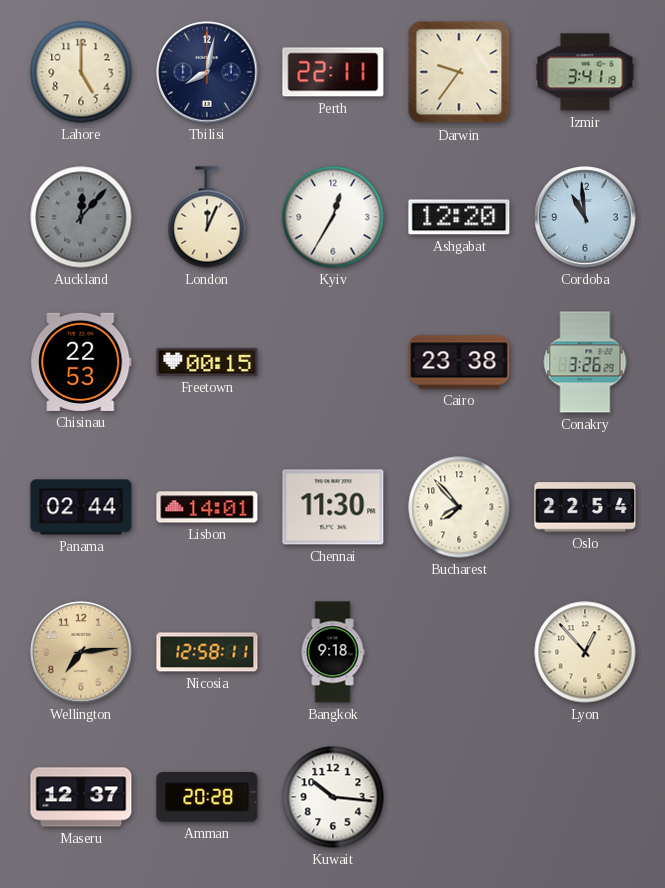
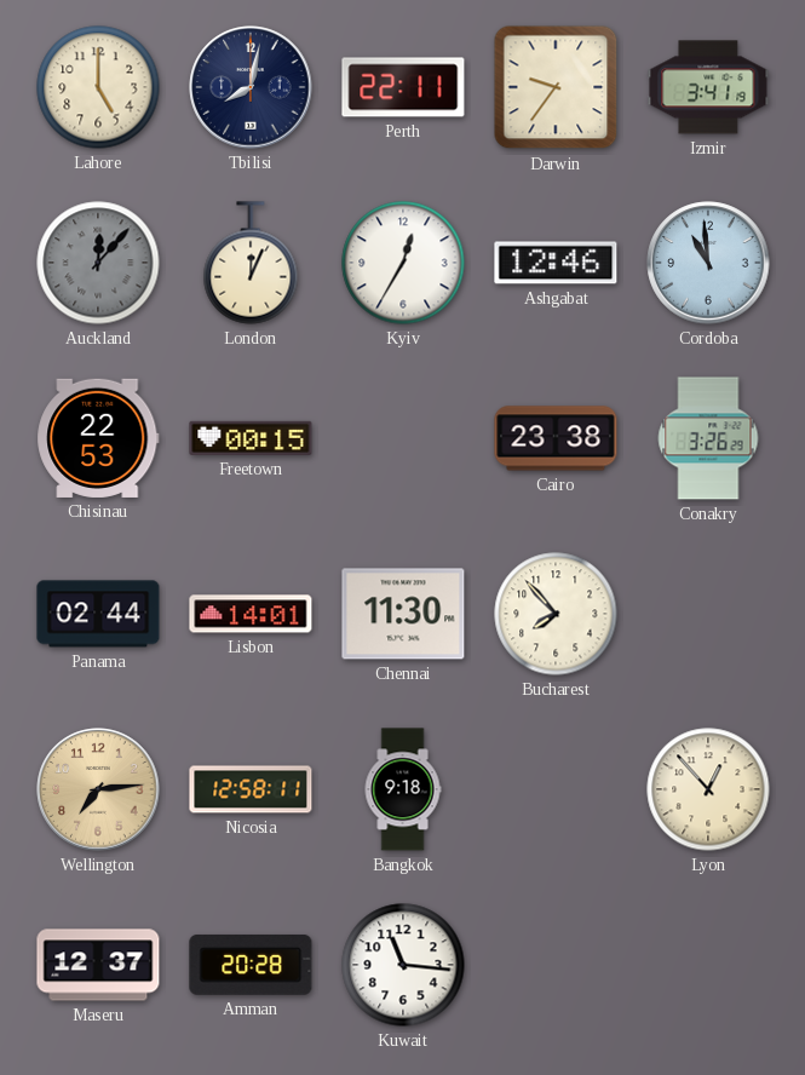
Ashgabat: 12:20 -> 12:46 (556, 263)
Oslo: 22:54 -> none (585, 507)
Kuwait: 10:16 -> 11:16 (403, 965)
